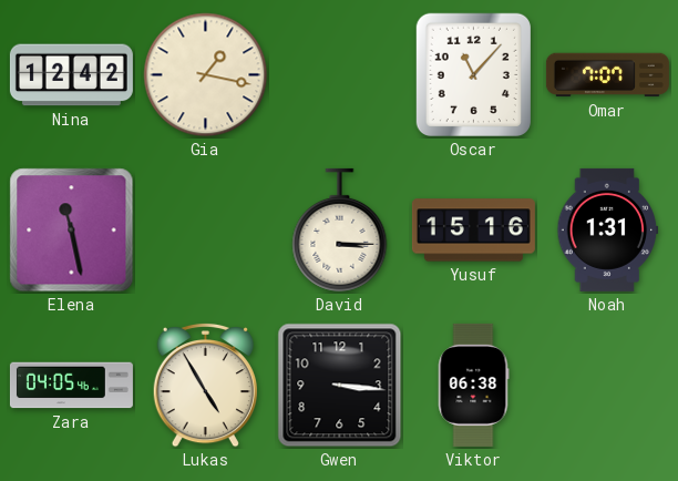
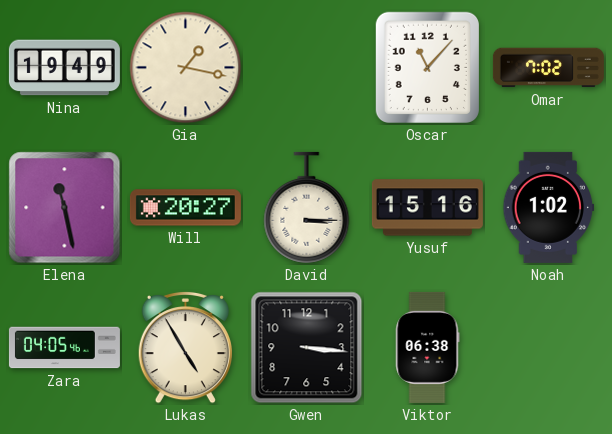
Nina: 12:42 -> 19:49 (64, 68)
Omar: 7:07 -> 7:02 (548, 68)
Will: none -> 20:27 (185, 208)
Noah: 1:31 -> 1:02 (549, 207)
